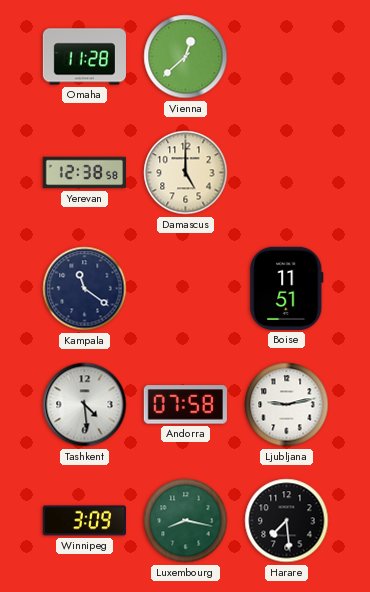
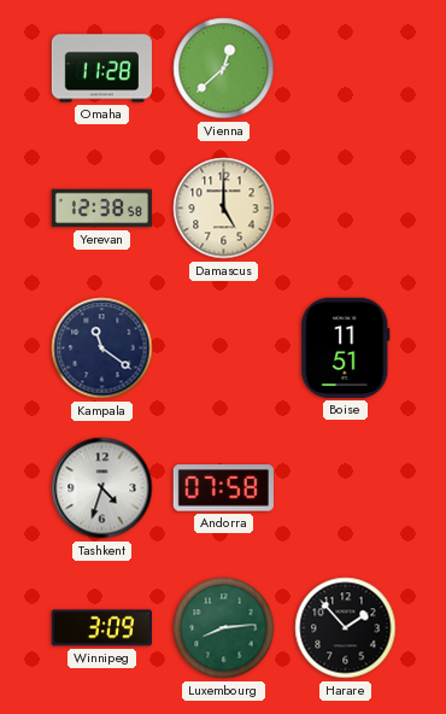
Tashkent: 4:29 -> 4:33 (102, 488)
Ljubljana: 9:13 -> none (287, 405)
Luxembourg: 8:17 -> 8:14 (224, 628)
Harare: 7:29 -> 1:53 (346, 628)
